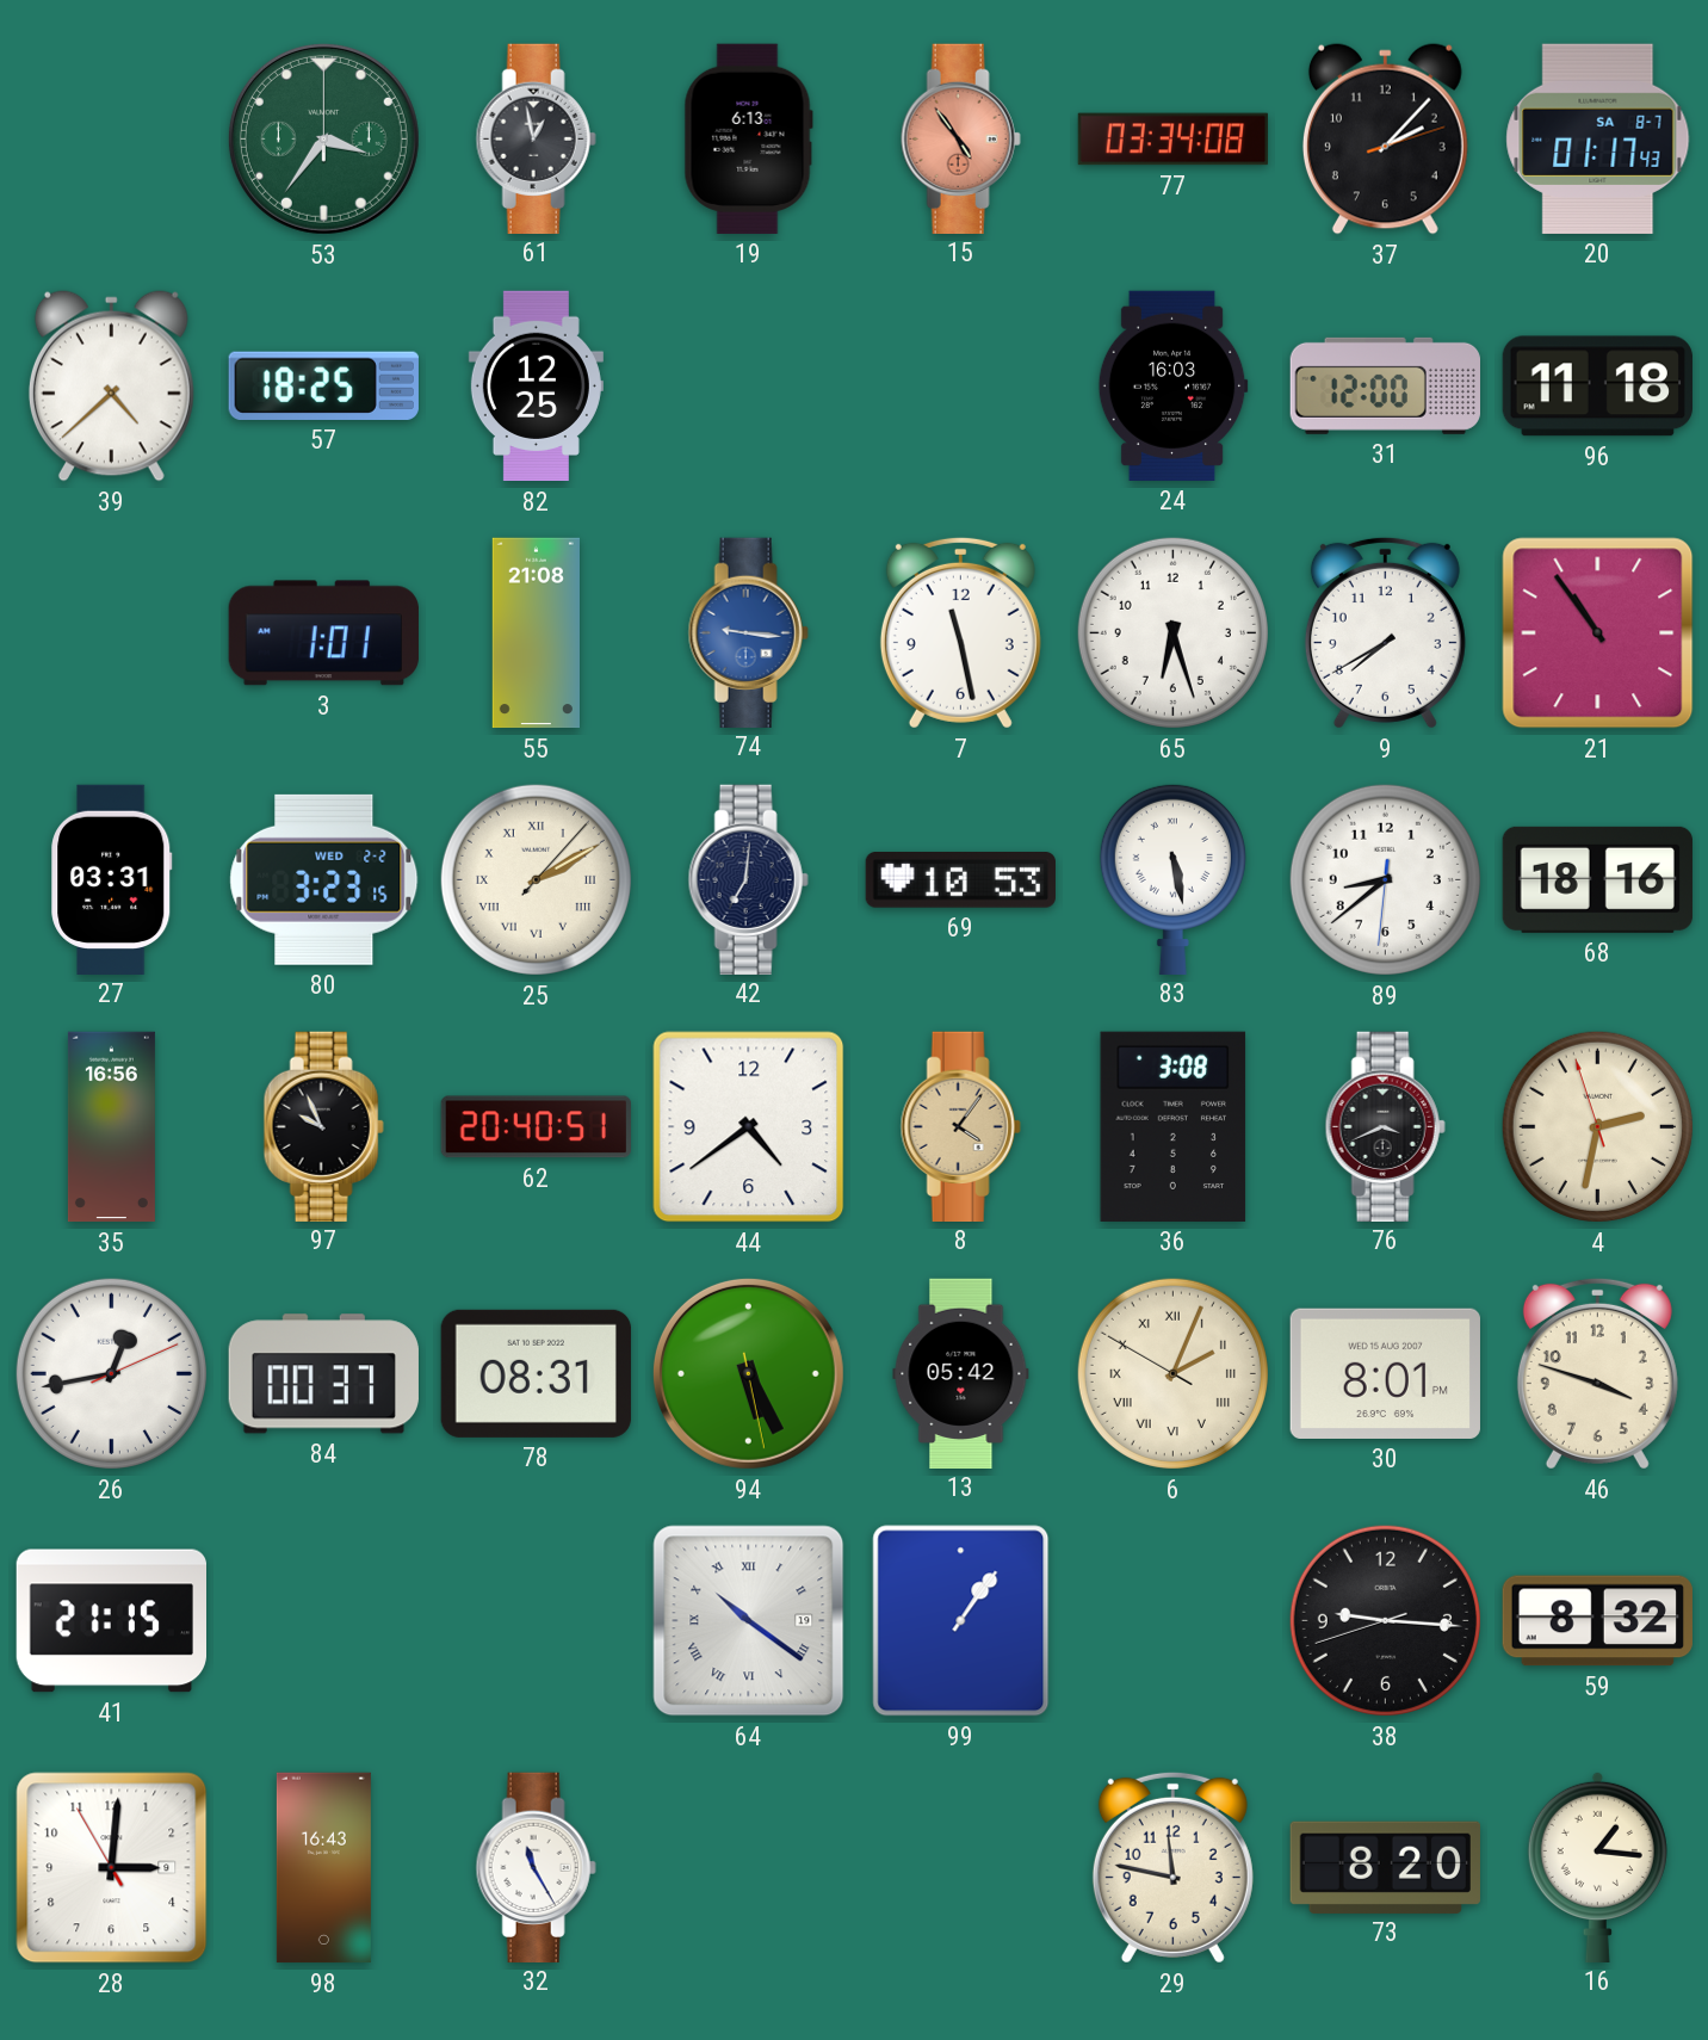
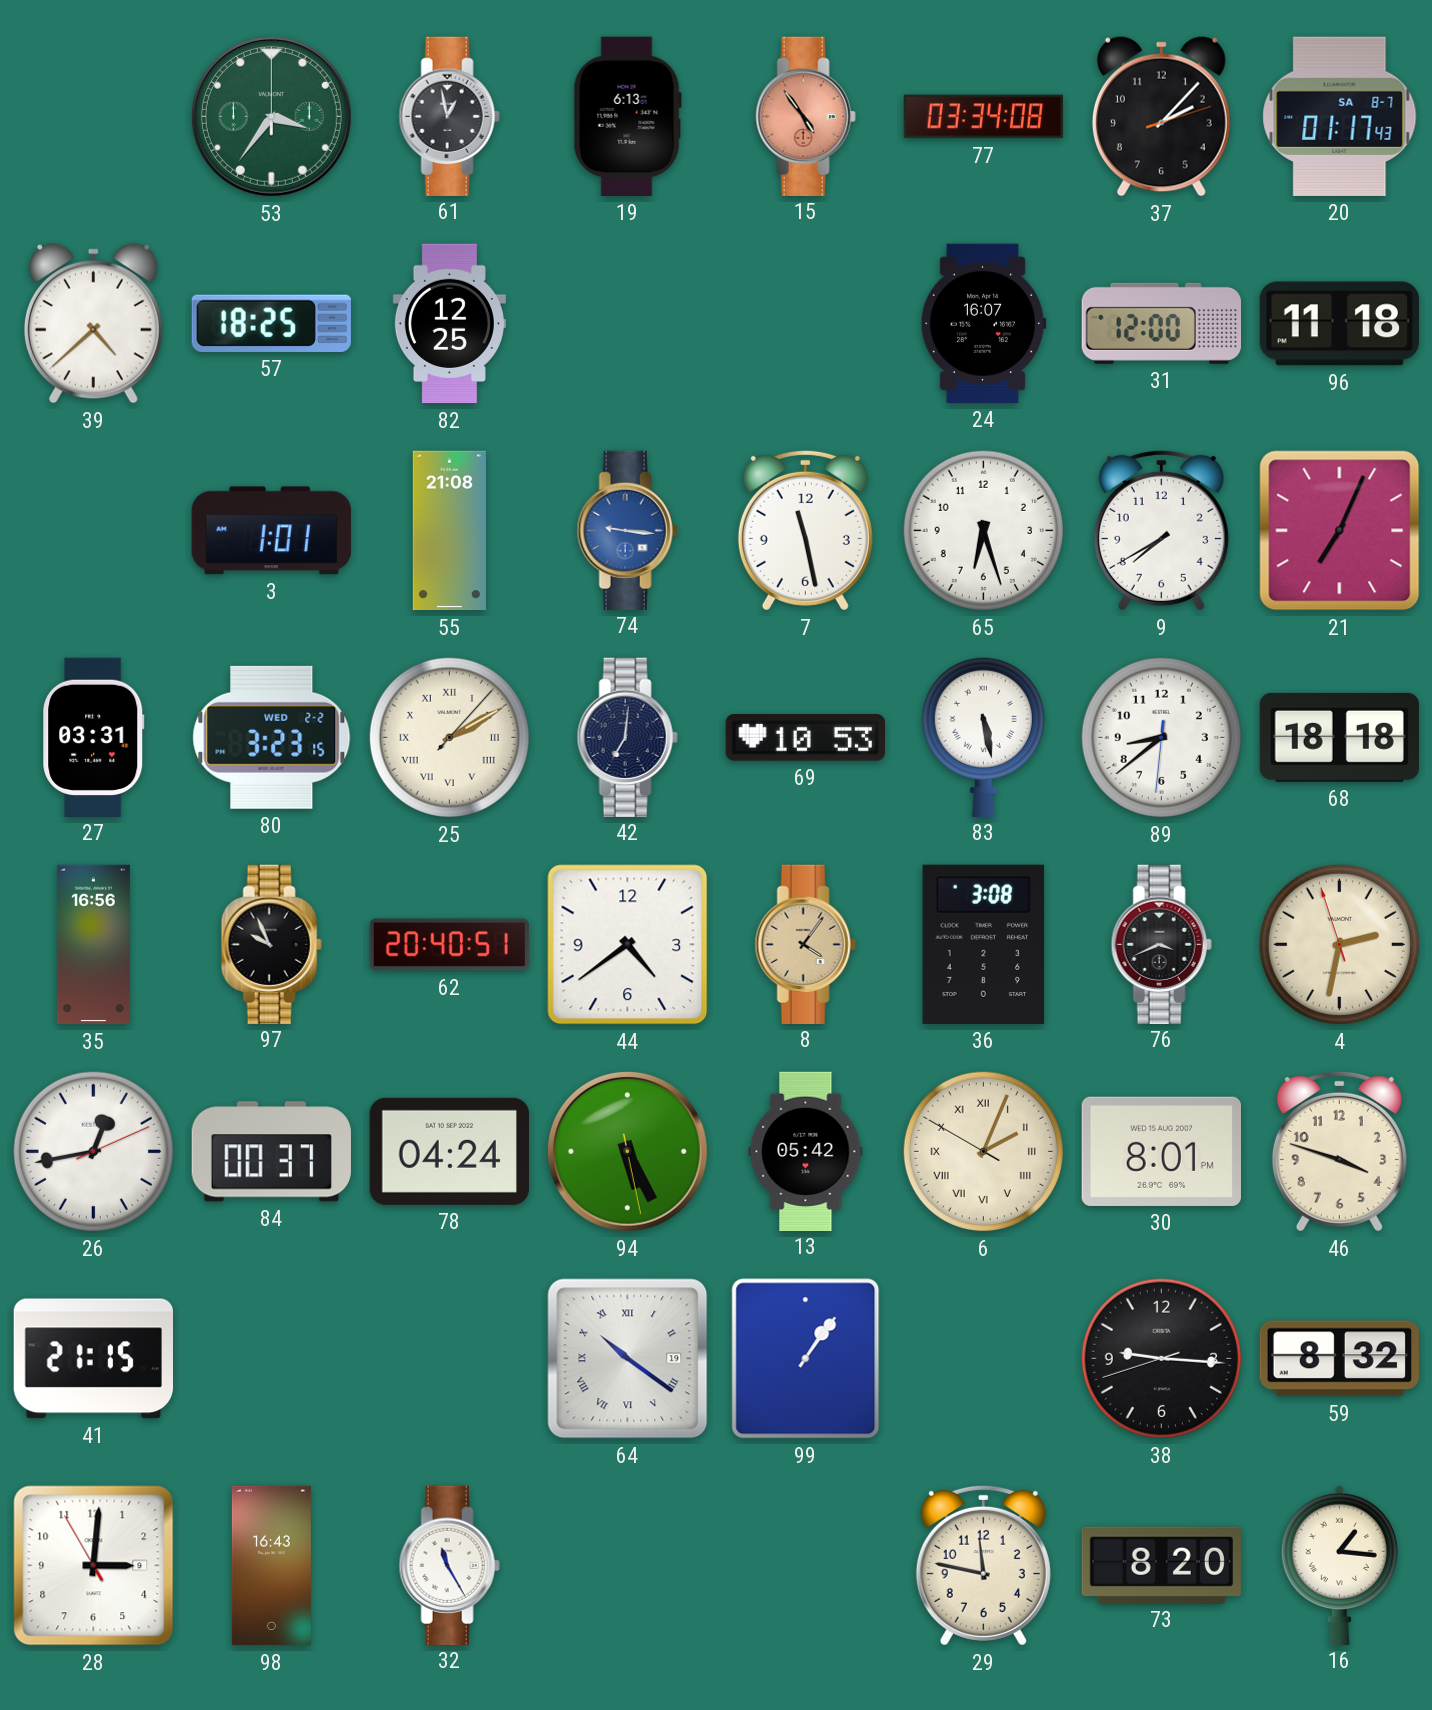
24: 16:03 -> 16:07 (983, 323)
21: 10:54 -> 7:04 (1340, 531)
68: 18:16 -> 18:18 (1339, 737)
78: 08:31 -> 04:24 (449, 1151)
